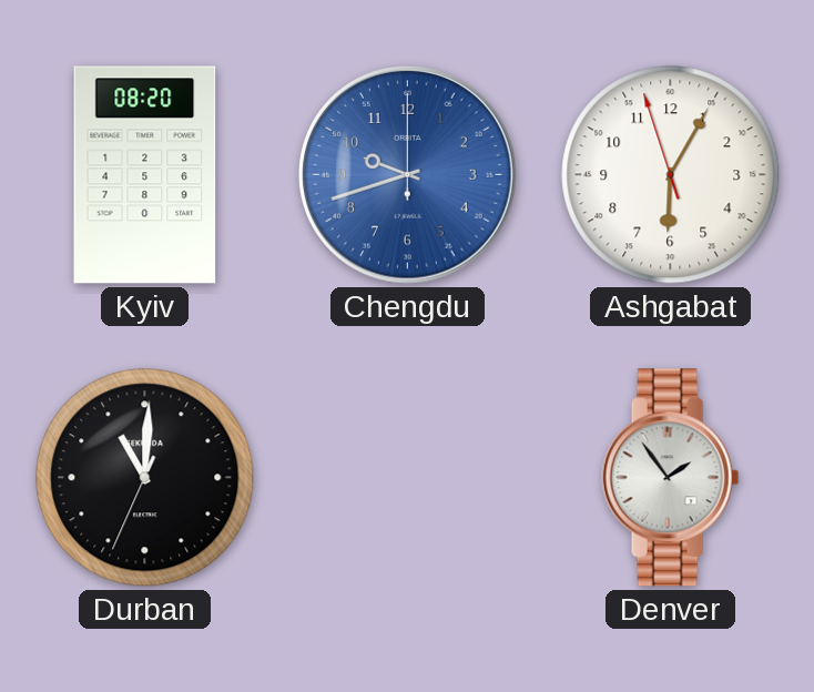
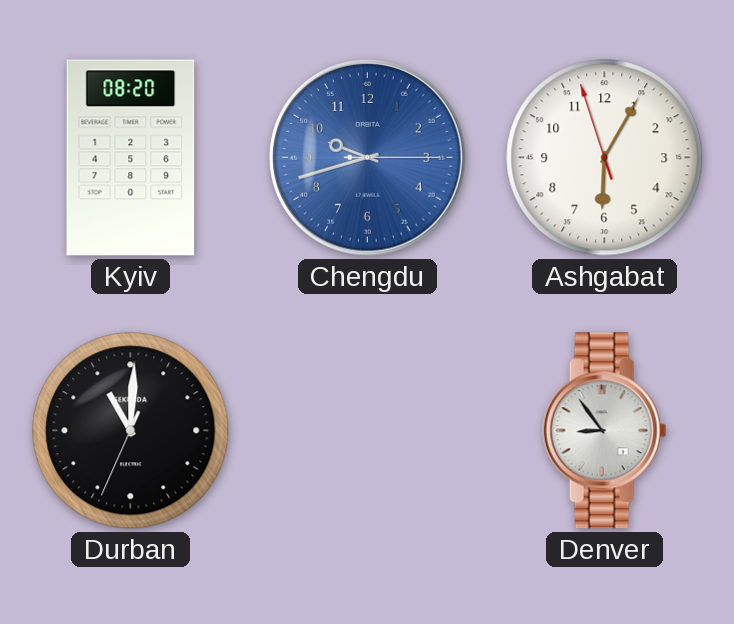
Chengdu: 9:42:00 -> 9:42:15 (368, 158)
Denver: 1:54 -> 8:54 (605, 431)
